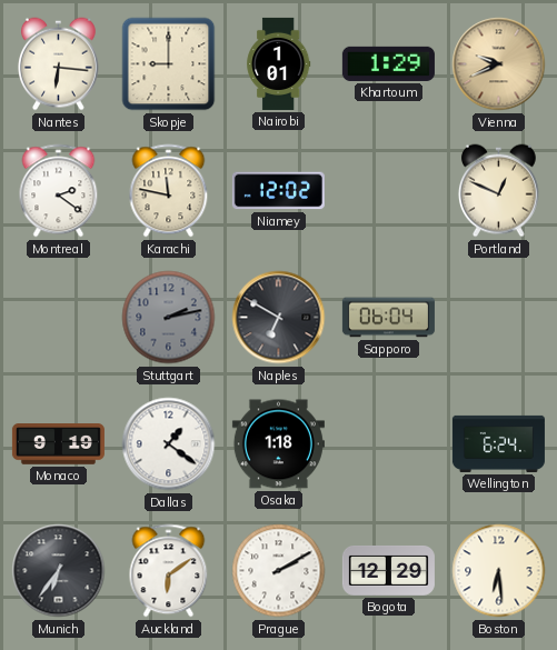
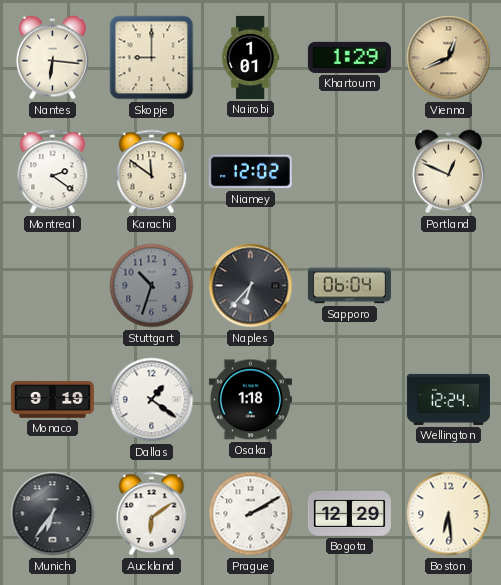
Vienna: 9:41 -> 12:41 (449, 58)
Karachi: 11:47 -> 11:51 (152, 172)
Stuttgart: 2:13 -> 10:33 (152, 286)
Naples: 6:50 -> 6:37 (251, 286)
Wellington: 6:24 -> 12:24 (448, 399)
